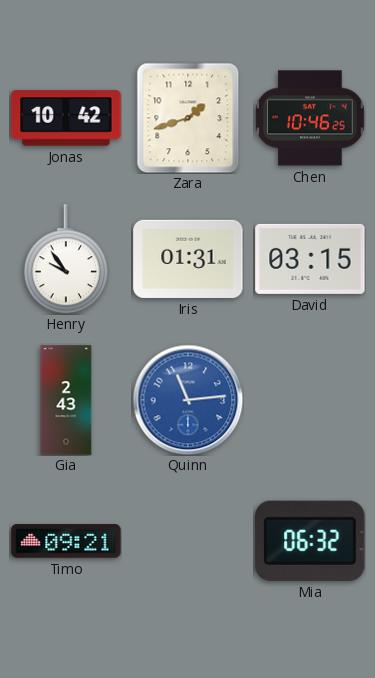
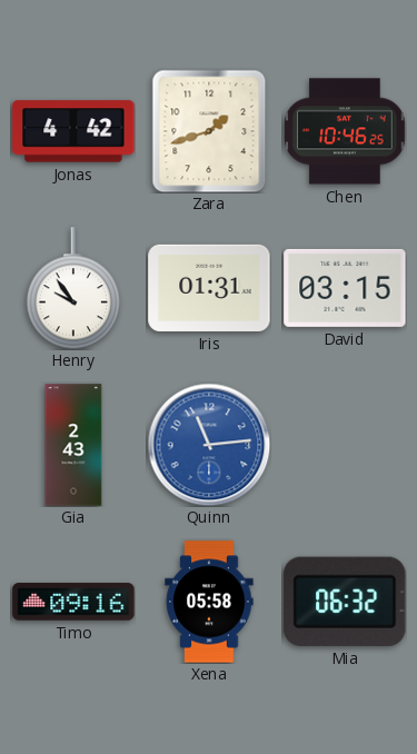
Jonas: 10:42 -> 4:42 (73, 131)
Timo: 09:21 -> 09:16 (73, 602)
Xena: none -> 05:58 (209, 602)
